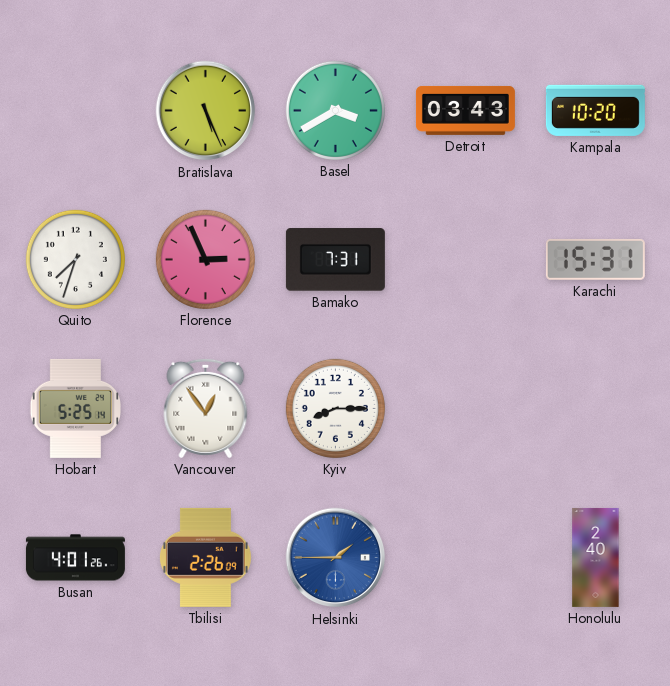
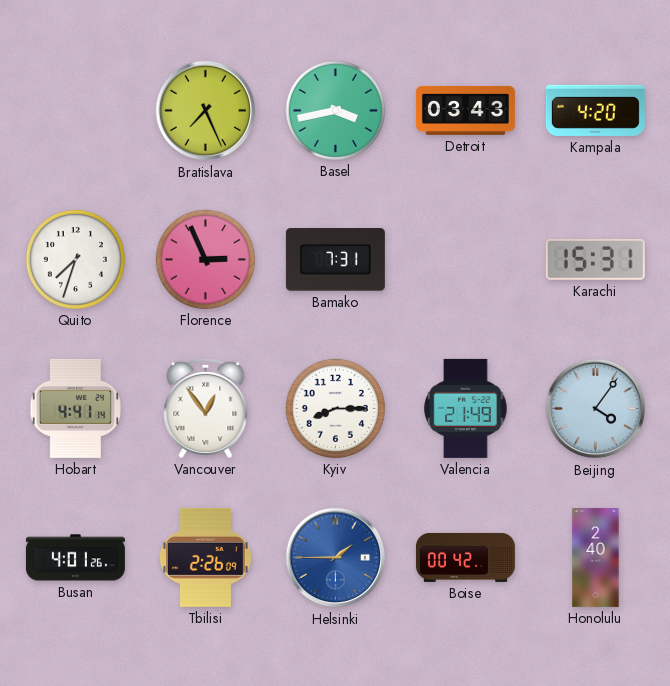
Bratislava: 5:26 -> 7:26 (206, 111)
Basel: 3:40 -> 3:43 (335, 110)
Kampala: 10:20 -> 4:20 (595, 110)
Hobart: 5:25 -> 4:41 (75, 408)
Valencia: none -> 21:49 (466, 408)
Beijing: none -> 4:06 (596, 409)
Boise: none -> 00:42 (465, 557)
